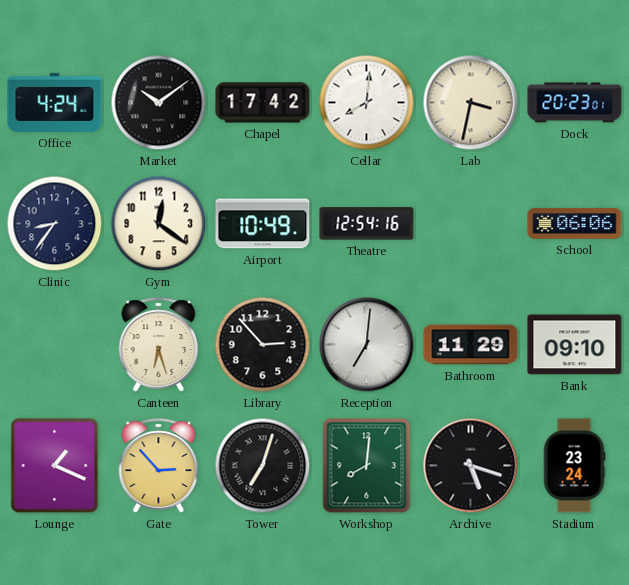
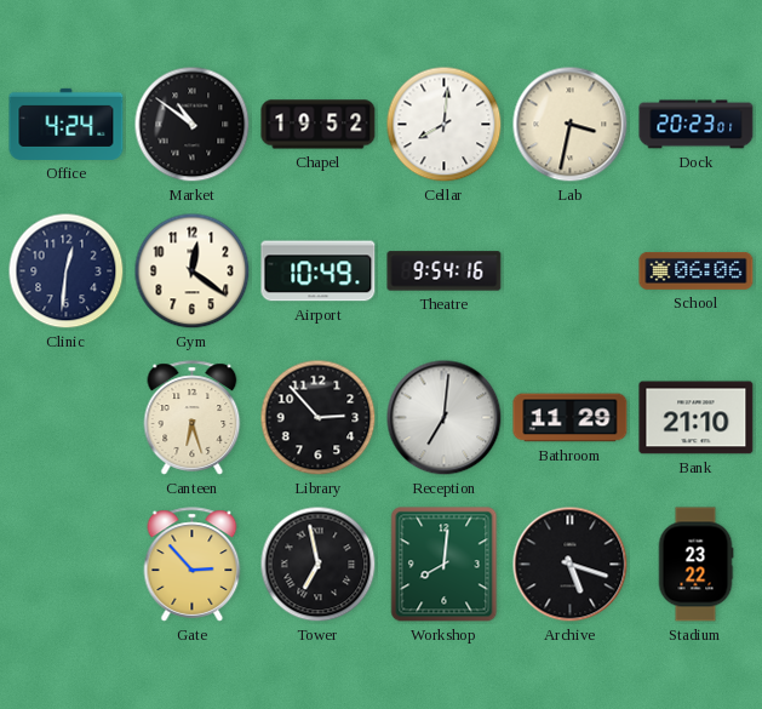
Market: 10:09 -> 10:51 (193, 125)
Chapel: 17:42 -> 19:52 (319, 125)
Clinic: 8:36 -> 12:31 (67, 271)
Theatre: 12:54 -> 9:54 (445, 271)
Bank: 09:10 -> 21:10 (697, 418)
Lounge: 1:19 -> none (55, 466)
Tower: 7:03 -> 6:58 (319, 565)
Stadium: 23:24 -> 23:22 (695, 565)
